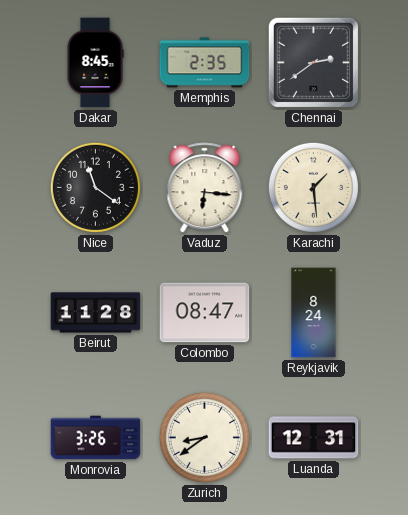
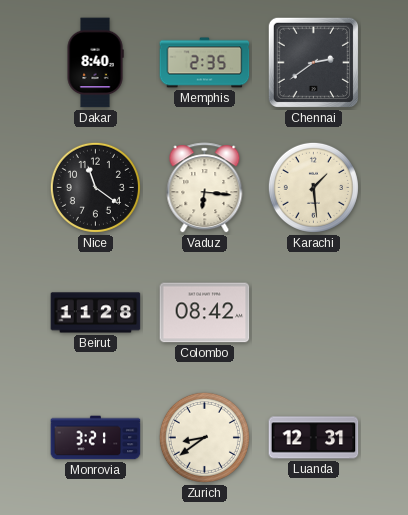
Dakar: 8:45 -> 8:40 (95, 63)
Colombo: 08:47 -> 08:42 (205, 313)
Reykjavik: 8:24 -> none (314, 313)
Monrovia: 3:26 -> 3:21 (96, 438)
